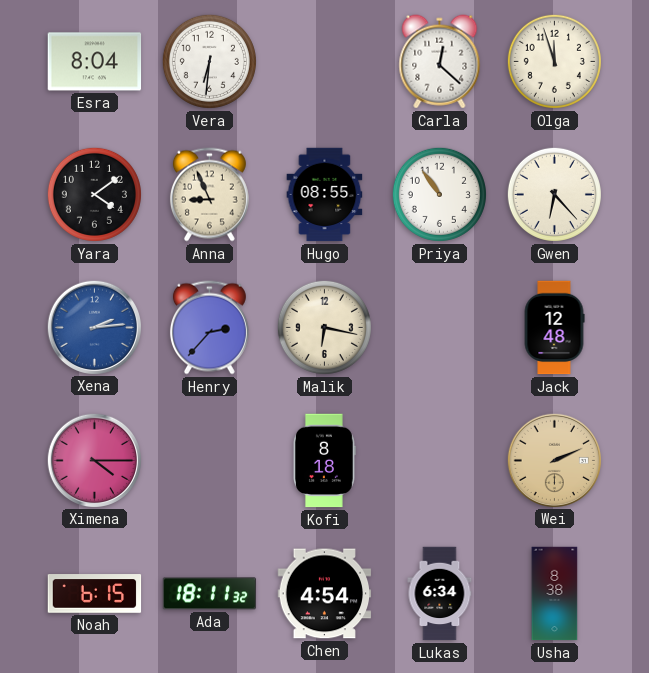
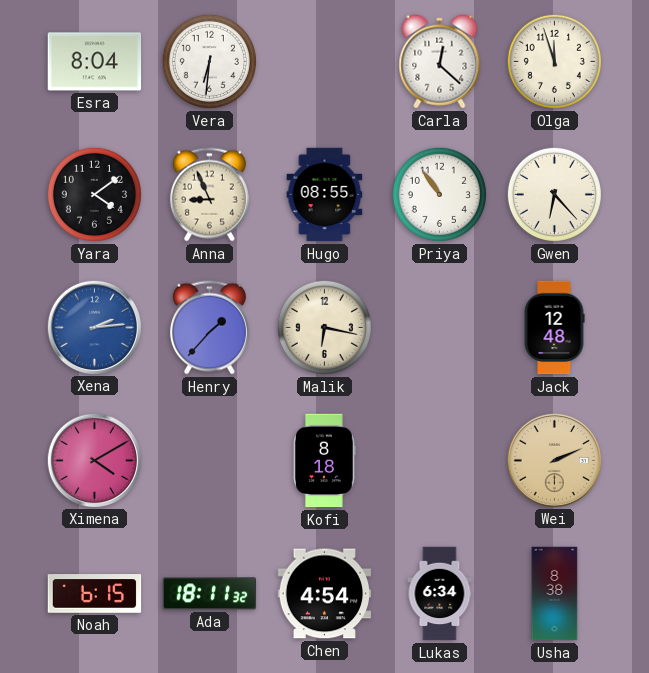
Henry: 2:37 -> 1:37 (209, 328)
Ximena: 4:15 -> 4:10 (94, 460)
